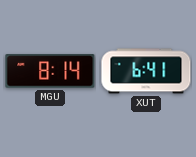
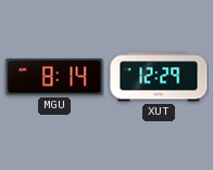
XUT: 6:41 -> 12:29 (159, 77)
